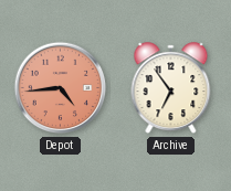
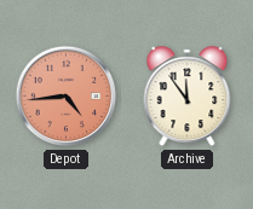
Archive: 6:54 -> 11:54 (188, 97)
